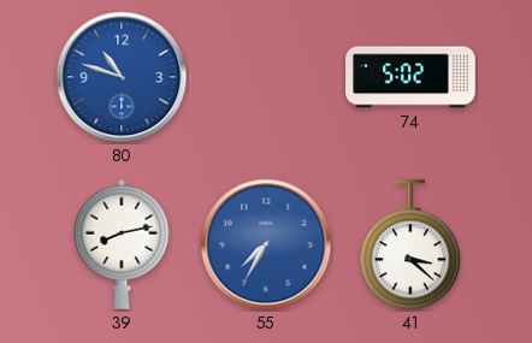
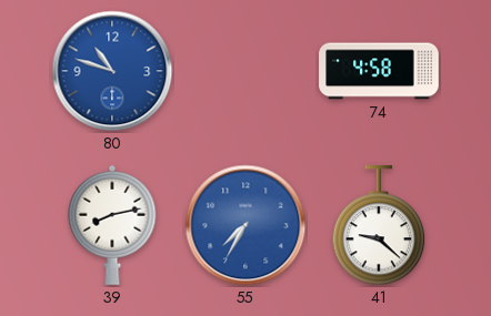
74: 5:02 -> 4:58 (379, 71)
41: 3:22 -> 9:22 (379, 226)
